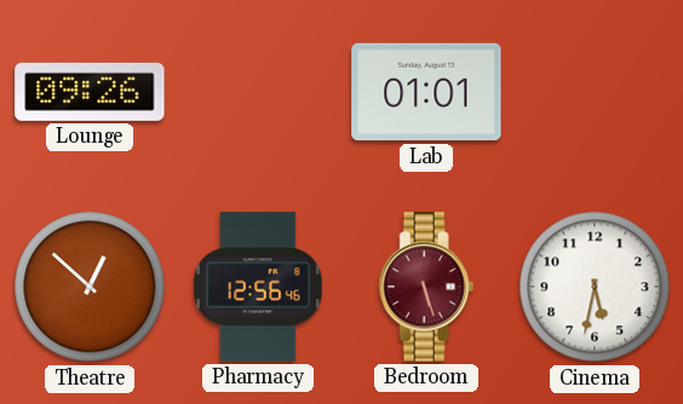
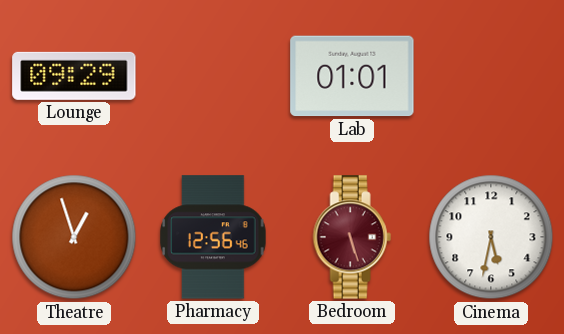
Lounge: 09:26 -> 09:29 (74, 76)
Theatre: 12:52 -> 12:57 (74, 237)
